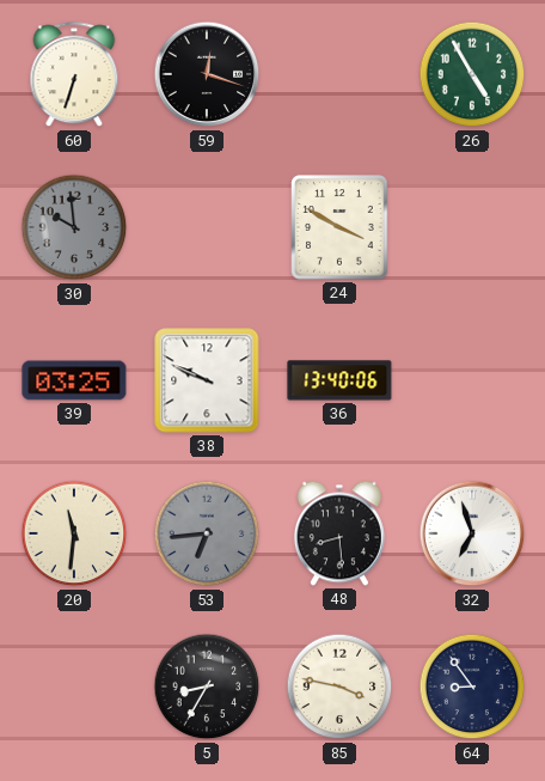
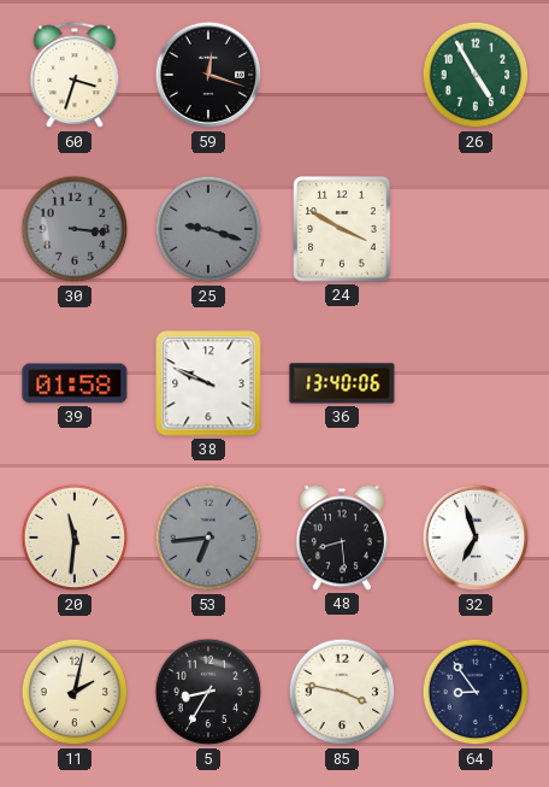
60: 6:33 -> 3:33 (75, 76)
30: 9:59 -> 3:16 (75, 229)
25: none -> 9:18 (208, 229)
39: 03:25 -> 01:58 (75, 383)
11: none -> 2:02 (75, 692)
